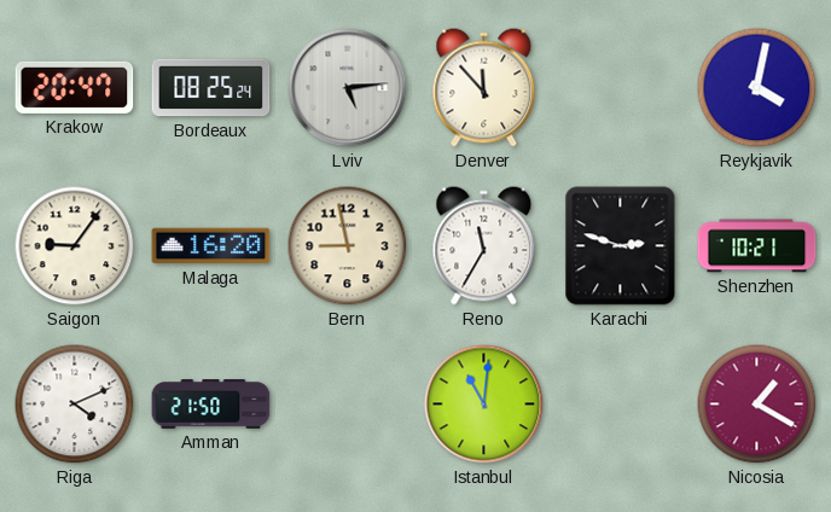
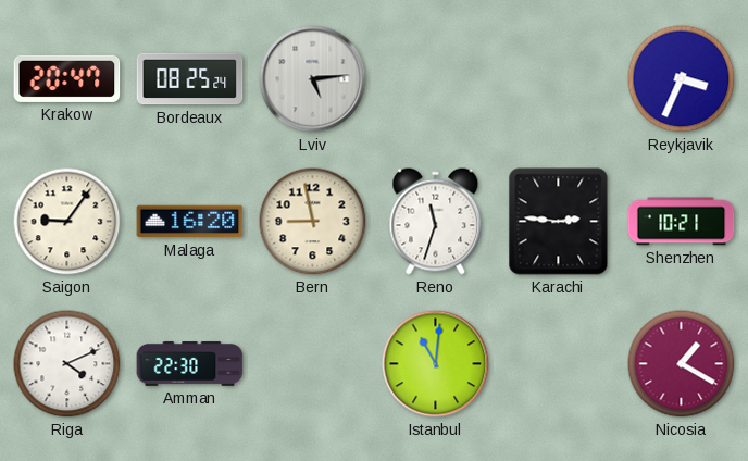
Denver: 11:53 -> none (484, 88)
Reykjavik: 4:02 -> 3:34 (682, 79)
Reno: 11:35 -> 11:33 (436, 222)
Karachi: 2:48 -> 2:46 (559, 222)
Amman: 21:50 -> 22:30 (190, 364)
